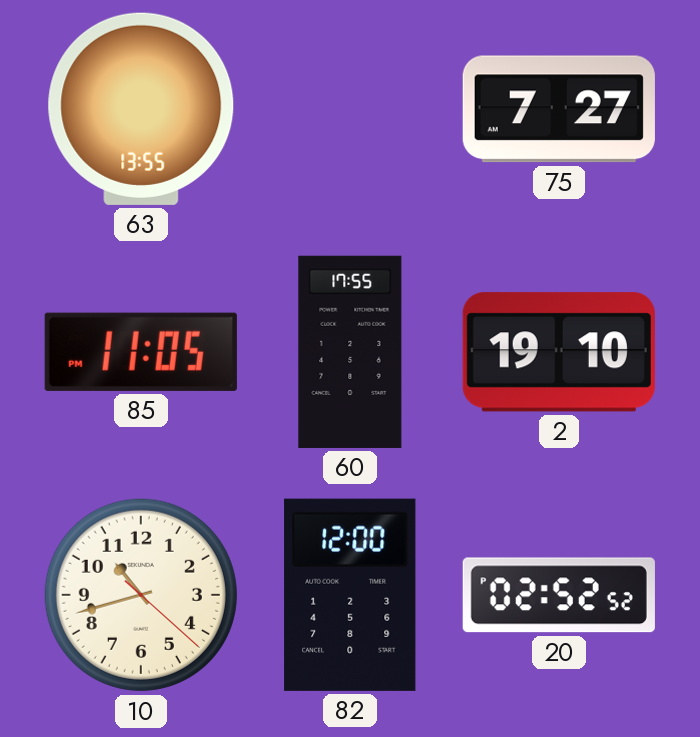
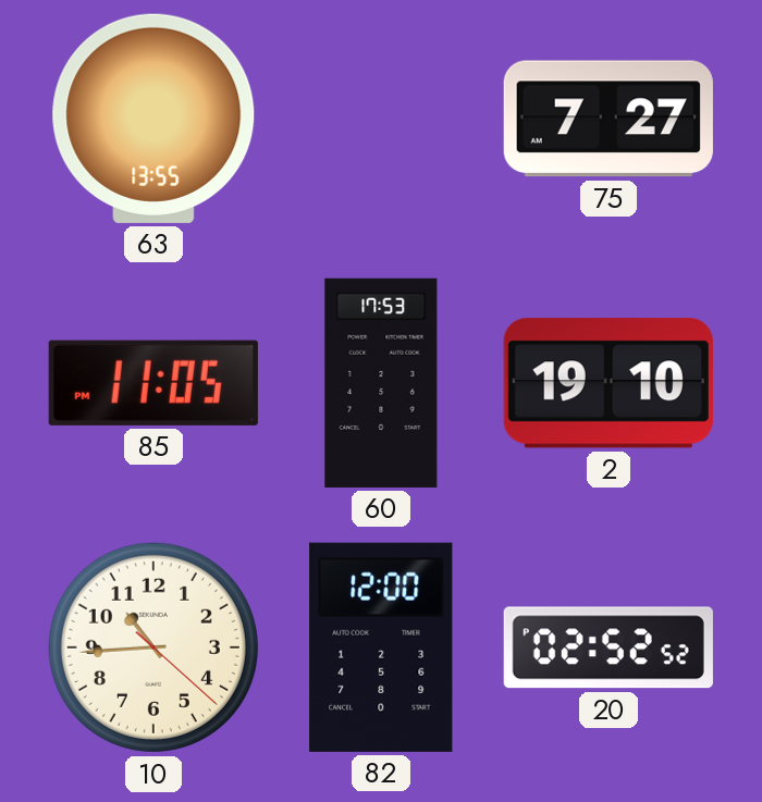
60: 17:55 -> 17:53 (381, 383)
10: 10:42 -> 10:44 (153, 647)
